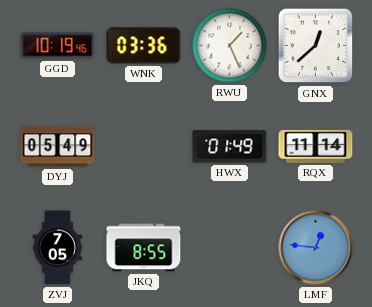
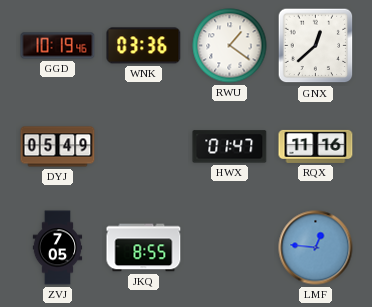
RWU: 1:26 -> 1:21 (230, 46)
HWX: 01:49 -> 01:47 (230, 147)
RQX: 11:14 -> 11:16 (316, 146)
